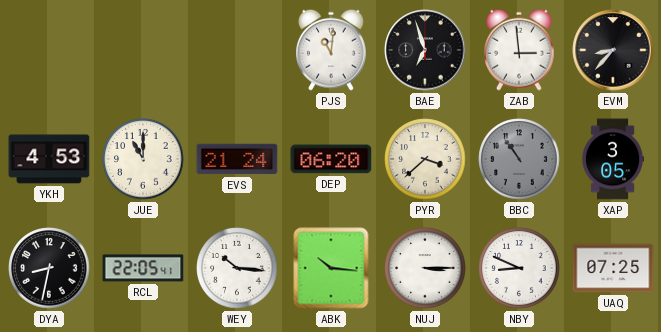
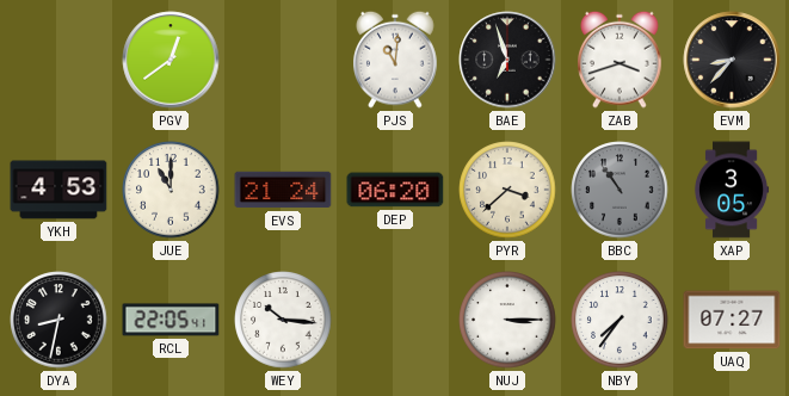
PGV: none -> 12:39 (171, 60)
ZAB: 2:59 -> 3:42 (621, 60)
ABK: 10:16 -> none (331, 268)
NBY: 8:49 -> 7:36 (620, 320)
UAQ: 07:25 -> 07:27 (732, 320)
